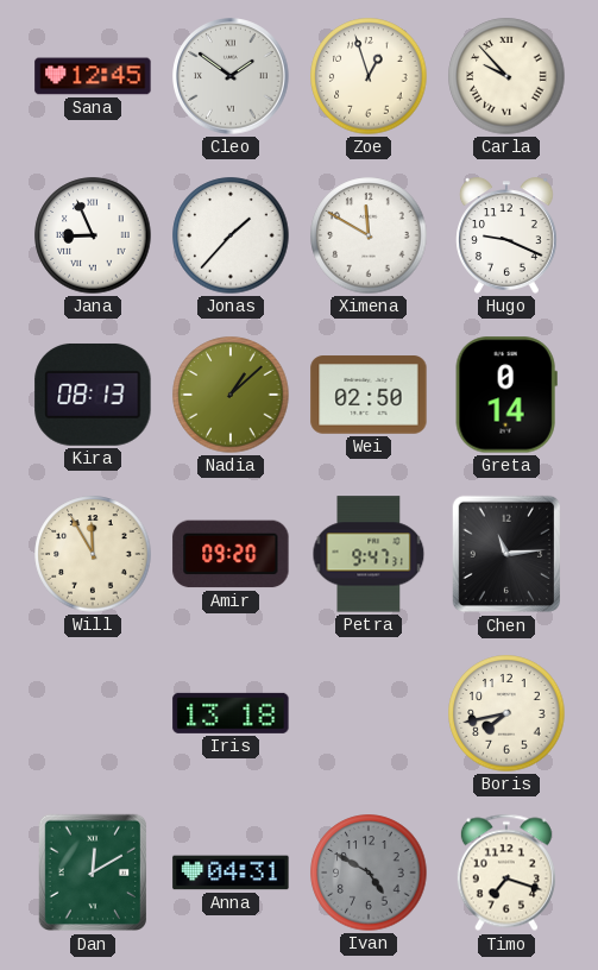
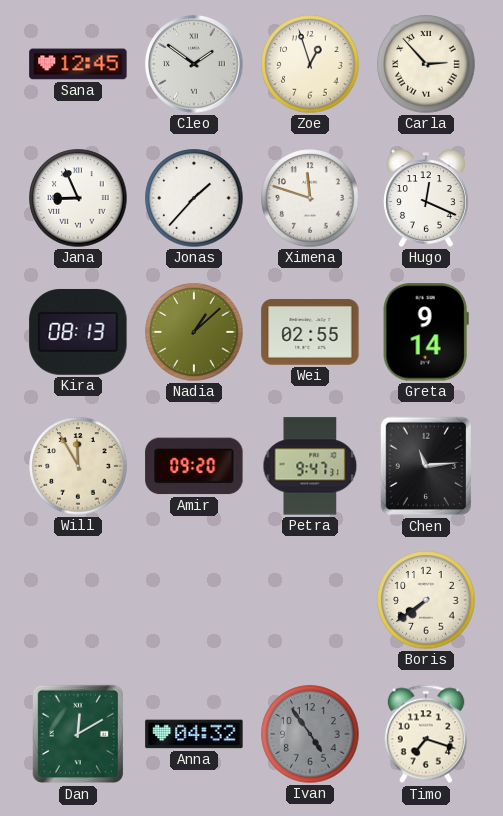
Carla: 9:53 -> 2:53 (426, 64)
Ximena: 11:50 -> 11:48 (310, 198)
Hugo: 9:19 -> 12:19 (427, 198)
Wei: 02:50 -> 02:55 (310, 332)
Greta: 0:14 -> 9:14 (426, 332)
Iris: 13:18 -> none (231, 713)
Boris: 7:43 -> 7:39 (426, 600)
Anna: 04:31 -> 04:32 (194, 734)
Ivan: 4:50 -> 4:54 (310, 734)
